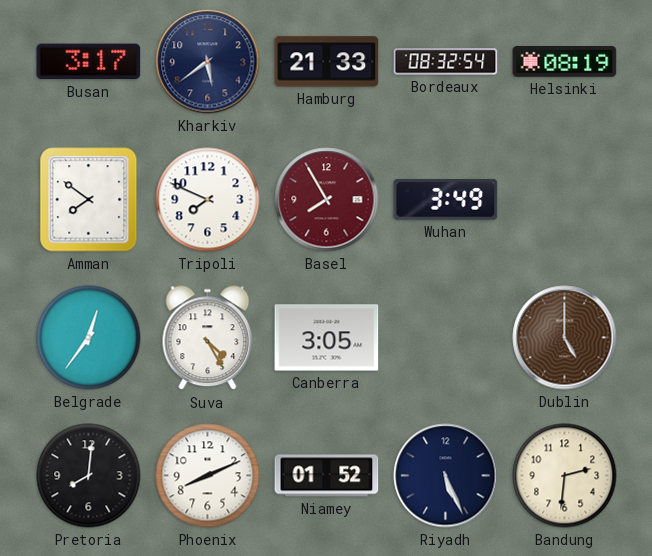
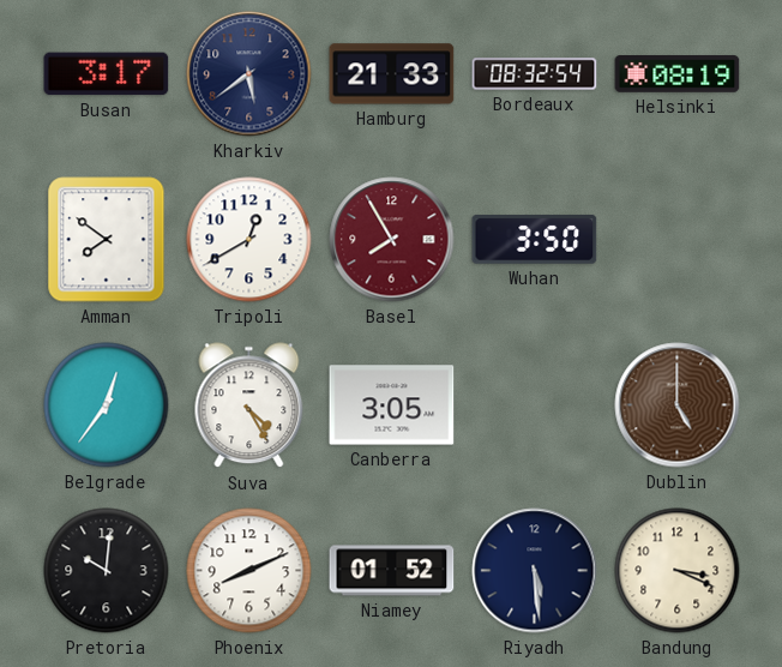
Tripoli: 7:49 -> 12:40 (249, 240)
Wuhan: 3:49 -> 3:50 (535, 240)
Pretoria: 8:01 -> 10:01 (107, 571)
Riyadh: 5:26 -> 5:29 (535, 571)
Bandung: 2:31 -> 3:19 (678, 571)
